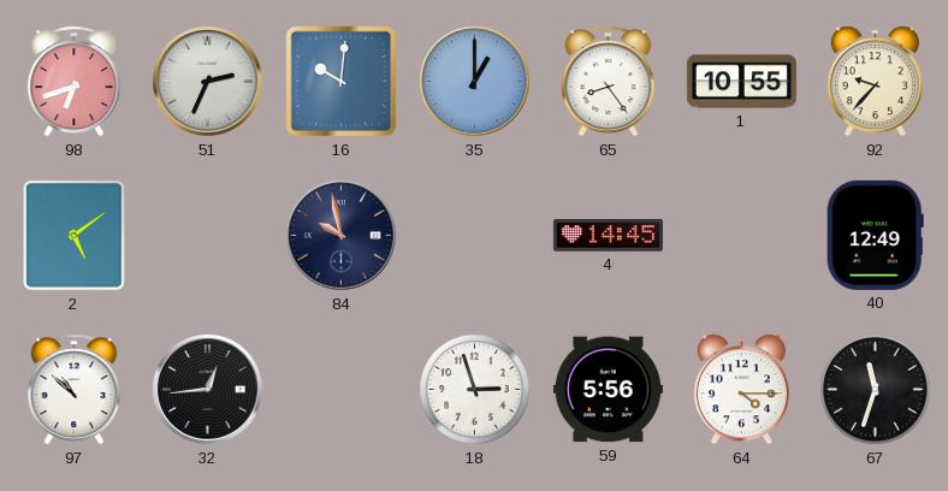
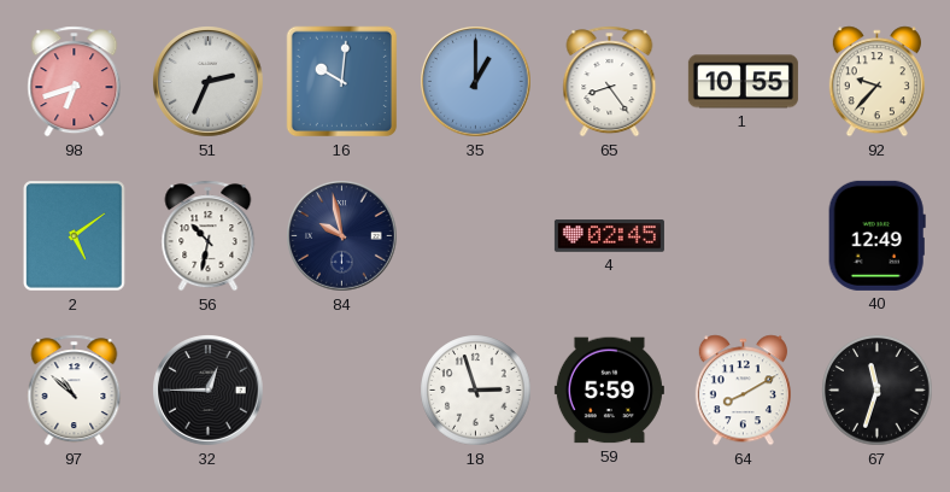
56: none -> 10:32 (209, 236)
4: 14:45 -> 02:45 (609, 236)
32: 12:44 -> 12:45 (209, 391)
59: 5:56 -> 5:59 (609, 391)
64: 4:15 -> 8:10 (743, 391)
